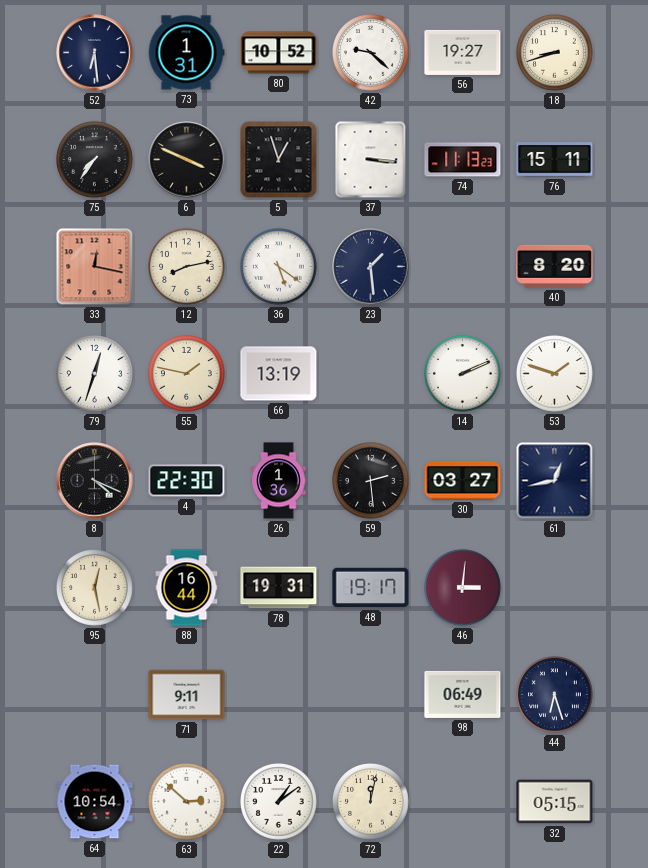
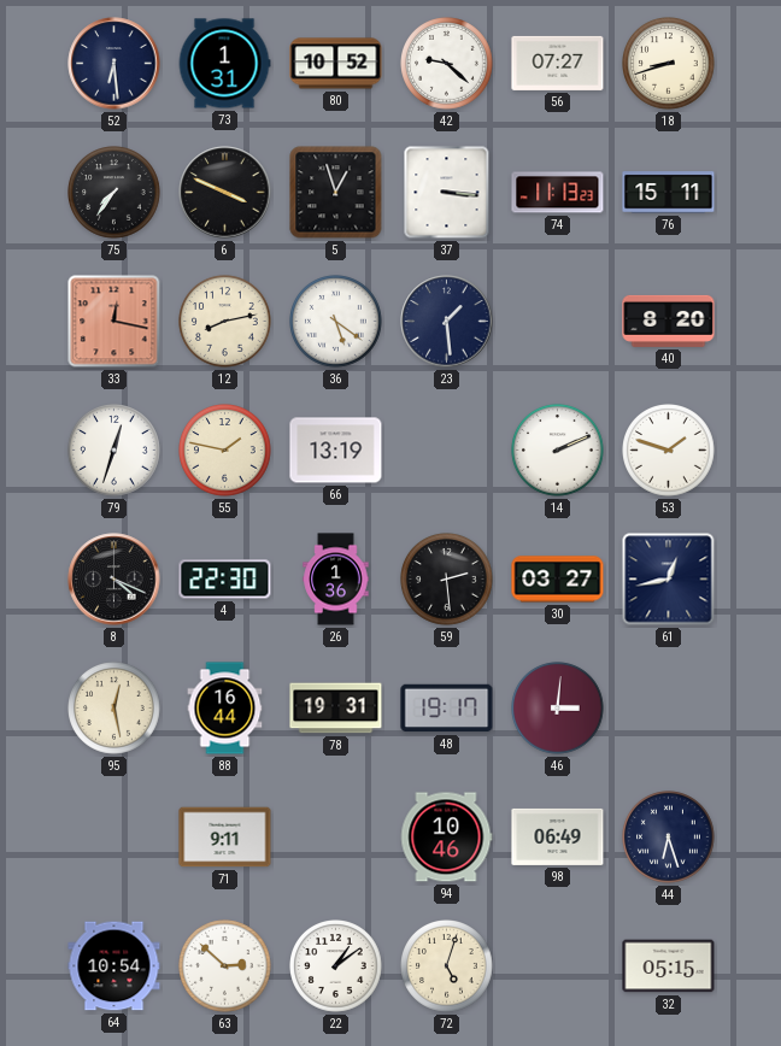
56: 19:27 -> 07:27 (558, 63)
94: none -> 10:46 (447, 838)
72: 12:02 -> 5:03 (447, 966)
